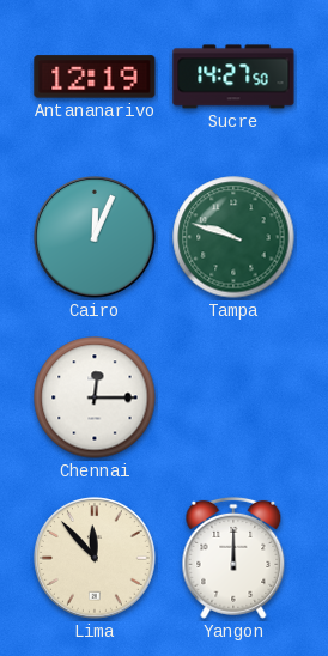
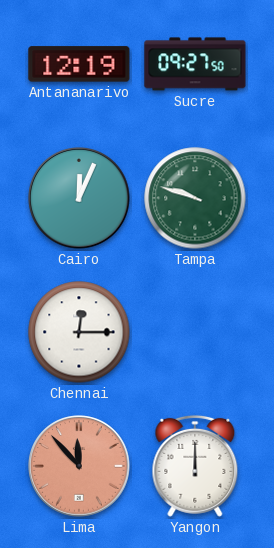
Sucre: 14:27 -> 09:27 (195, 64)
Lima dial: cream -> salmon (79, 466)
